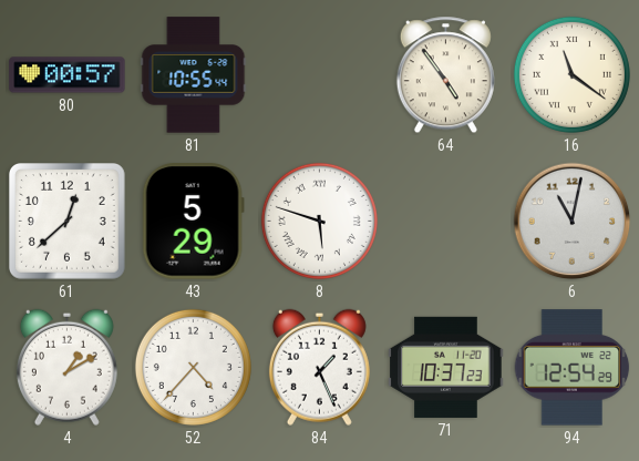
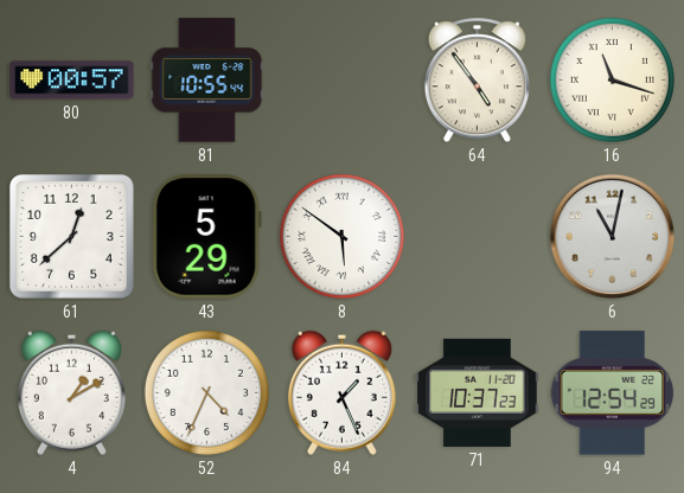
16: 11:21 -> 11:18 (612, 79)
8: 5:48 -> 5:51 (341, 236)
52: 4:37 -> 4:34 (206, 392)
